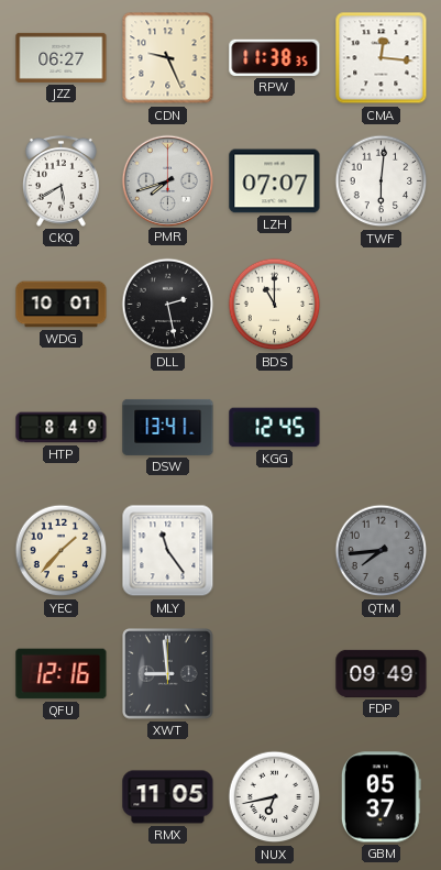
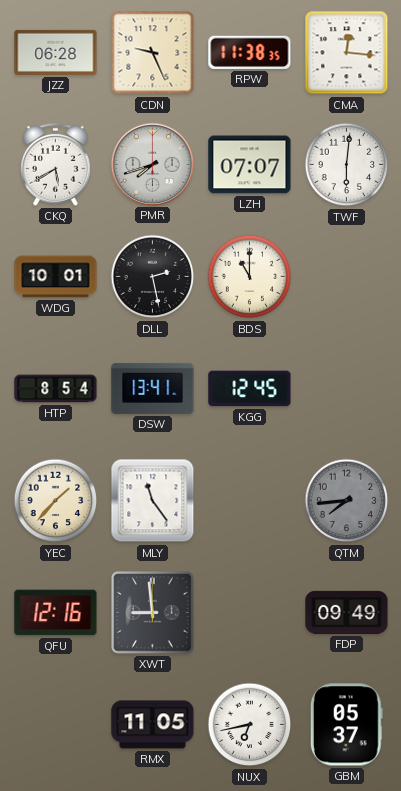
JZZ: 06:27 -> 06:28 (56, 52)
HTP: 8:49 -> 8:54 (56, 389)
